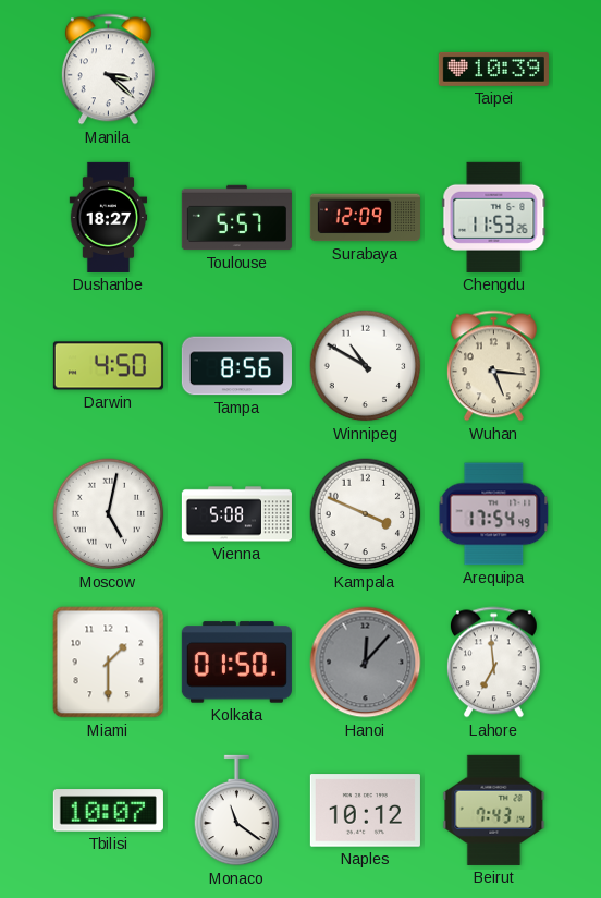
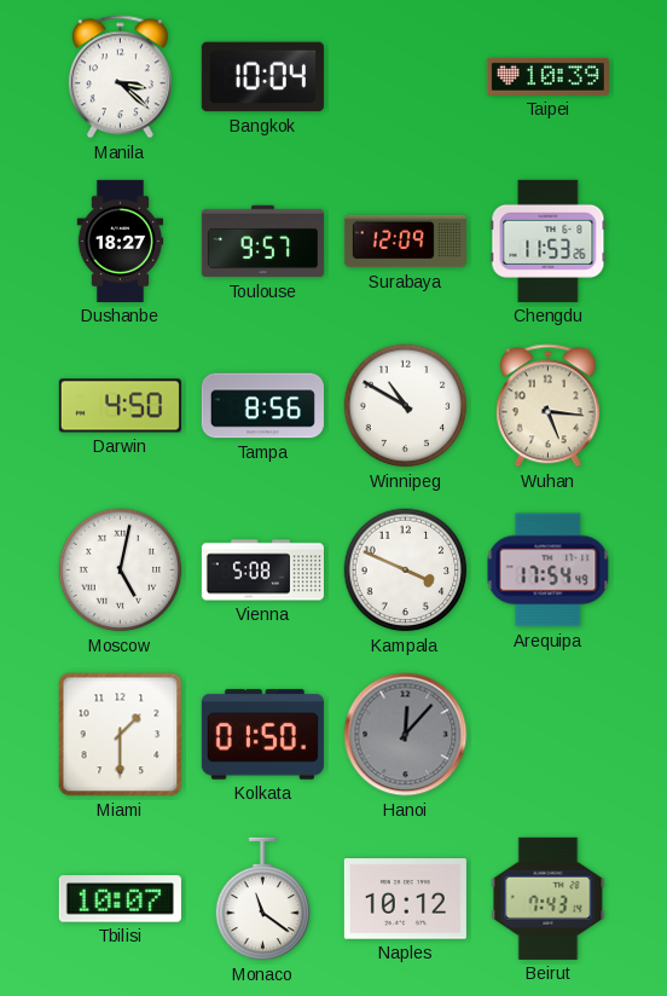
Bangkok: none -> 10:04 (262, 77)
Toulouse: 5:57 -> 9:57 (262, 242)
Lahore: 6:59 -> none (493, 663)
